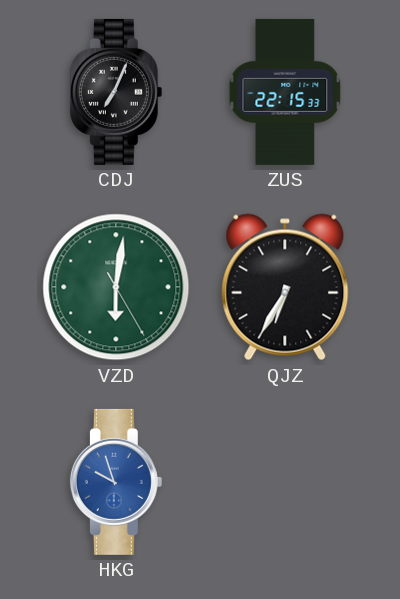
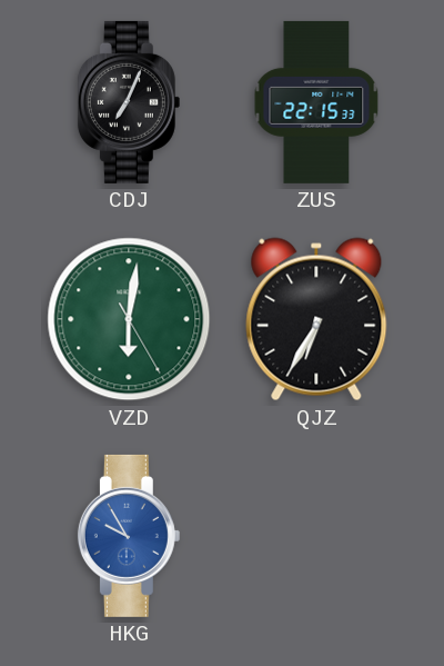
HKG: 9:57 -> 9:55 (129, 536)
